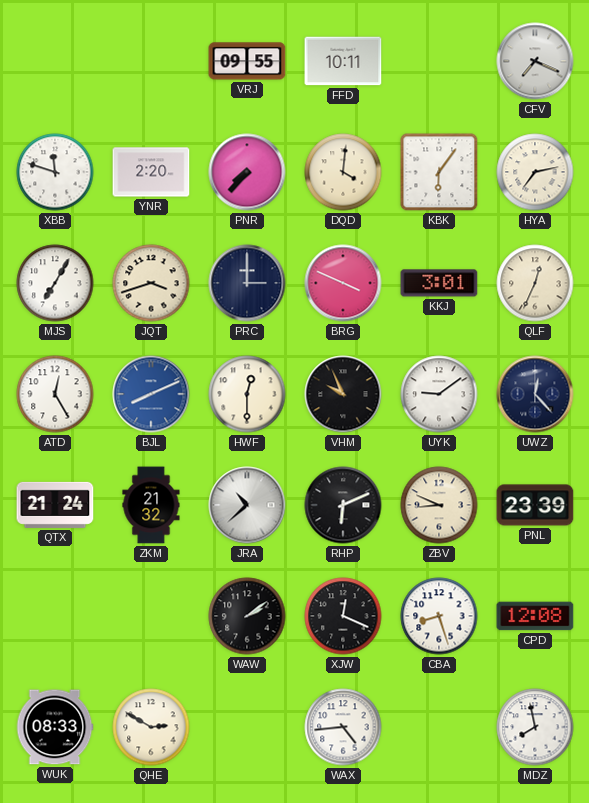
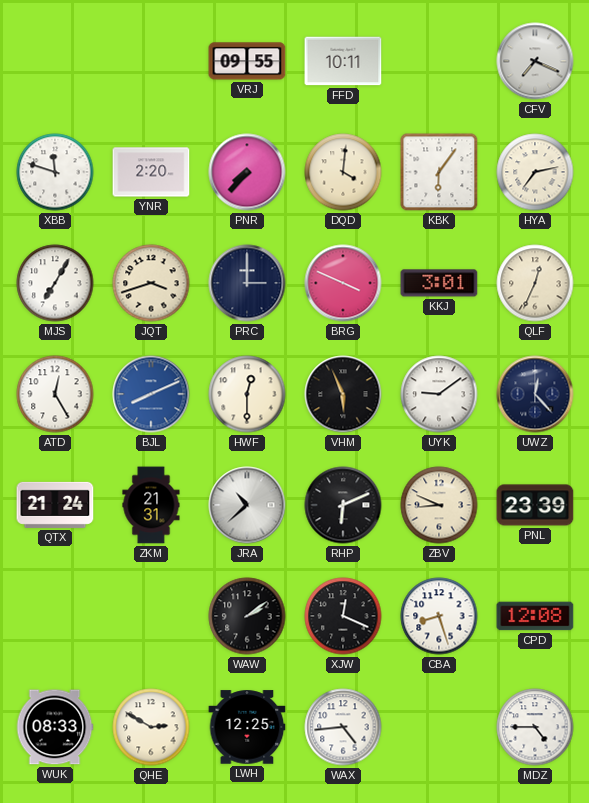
VHM: 9:56 -> 5:56 (343, 394)
ZKM: 21:32 -> 21:31 (151, 505)
LWH: none -> 12:25 (247, 727)
MDZ: 7:58 -> 4:45 (535, 727)
